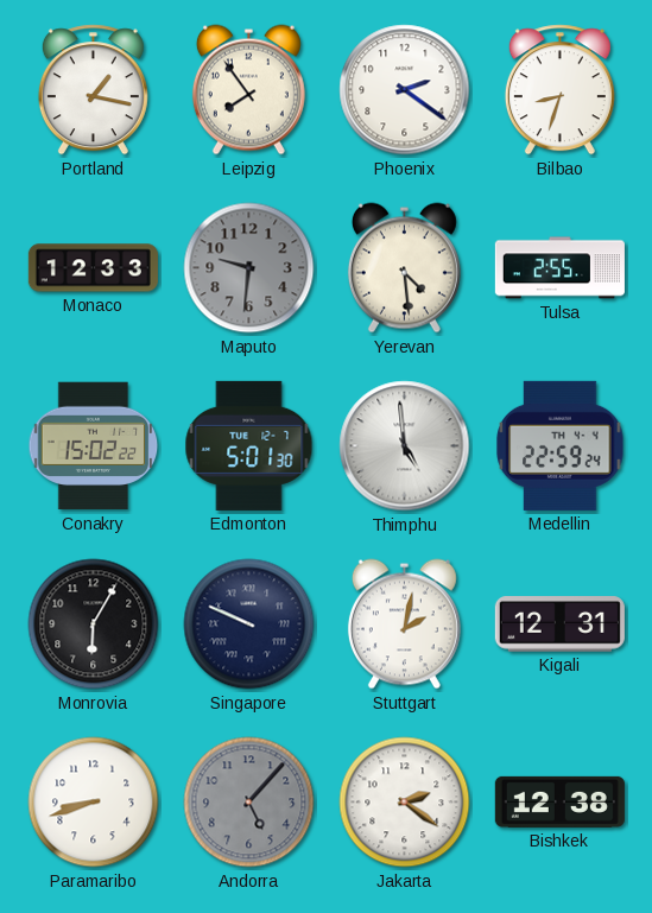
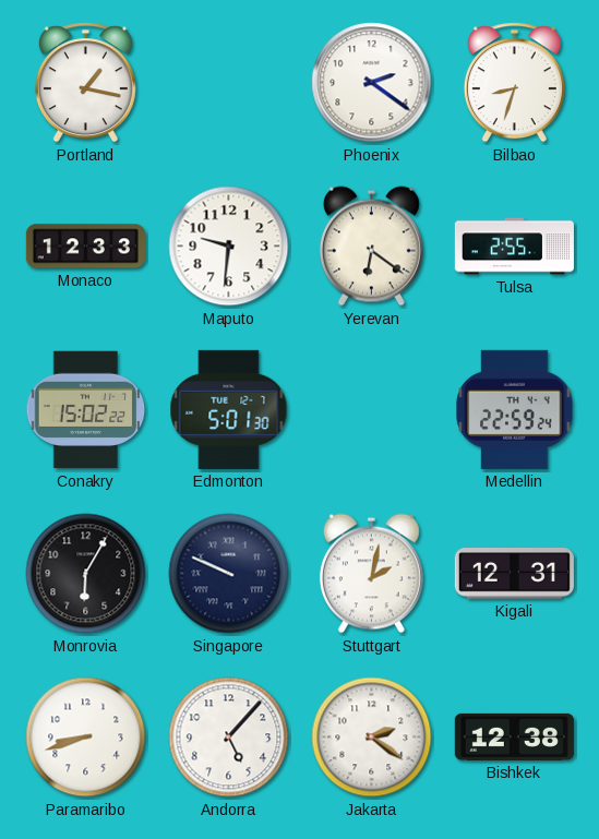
Leipzig: 7:54 -> none (248, 90)
Maputo dial: grey -> white (229, 247)
Yerevan: 4:29 -> 6:21 (371, 247)
Thimphu: 4:59 -> none (405, 446)
Andorra dial: grey -> white (229, 738)
